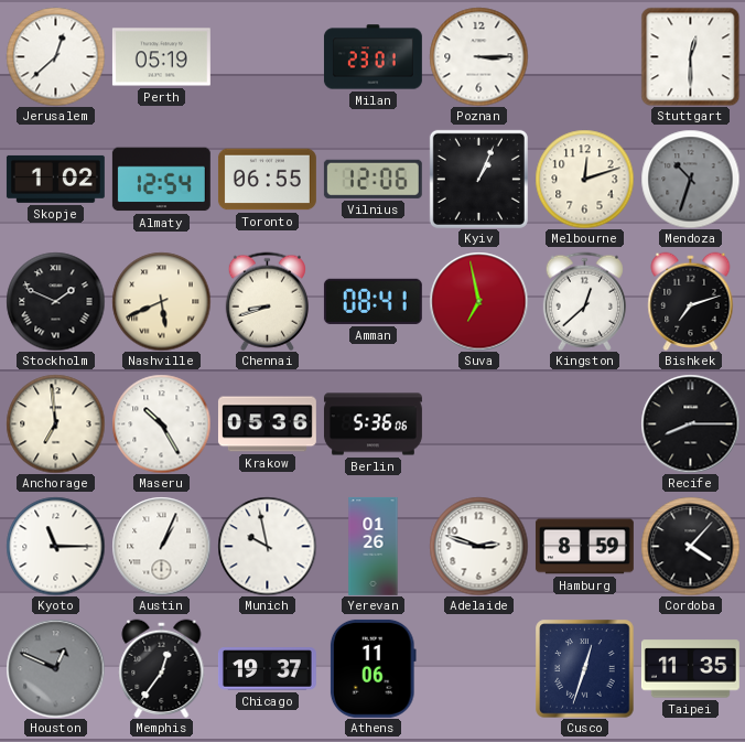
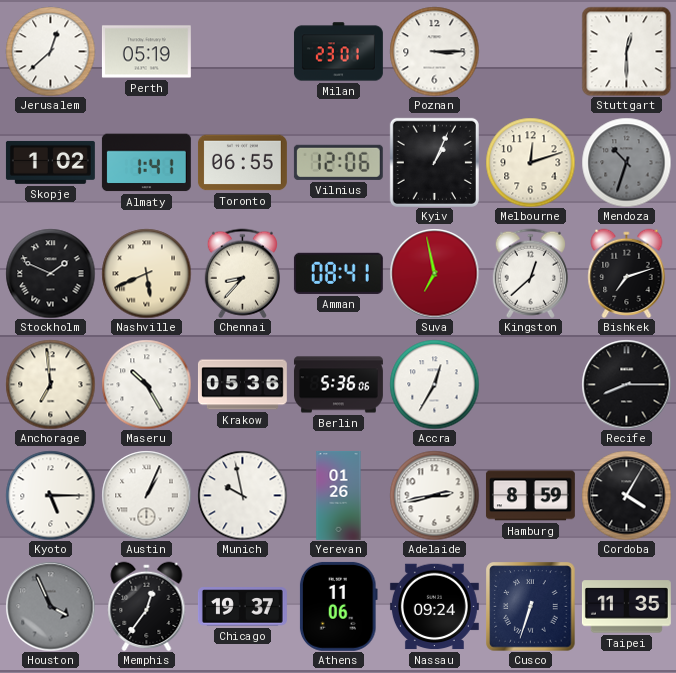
Almaty: 12:54 -> 1:41 (146, 163)
Chennai: 8:42 -> 8:37 (242, 273)
Accra: none -> 12:35 (434, 384)
Kyoto: 11:15 -> 5:15 (50, 495)
Adelaide: 2:48 -> 2:43 (434, 495)
Cordoba: 4:07 -> 4:05 (626, 495)
Houston: 12:49 -> 3:56 (50, 606)
Nassau: none -> 09:24 (434, 607)
Cusco: 12:33 -> 6:33 (530, 606)
